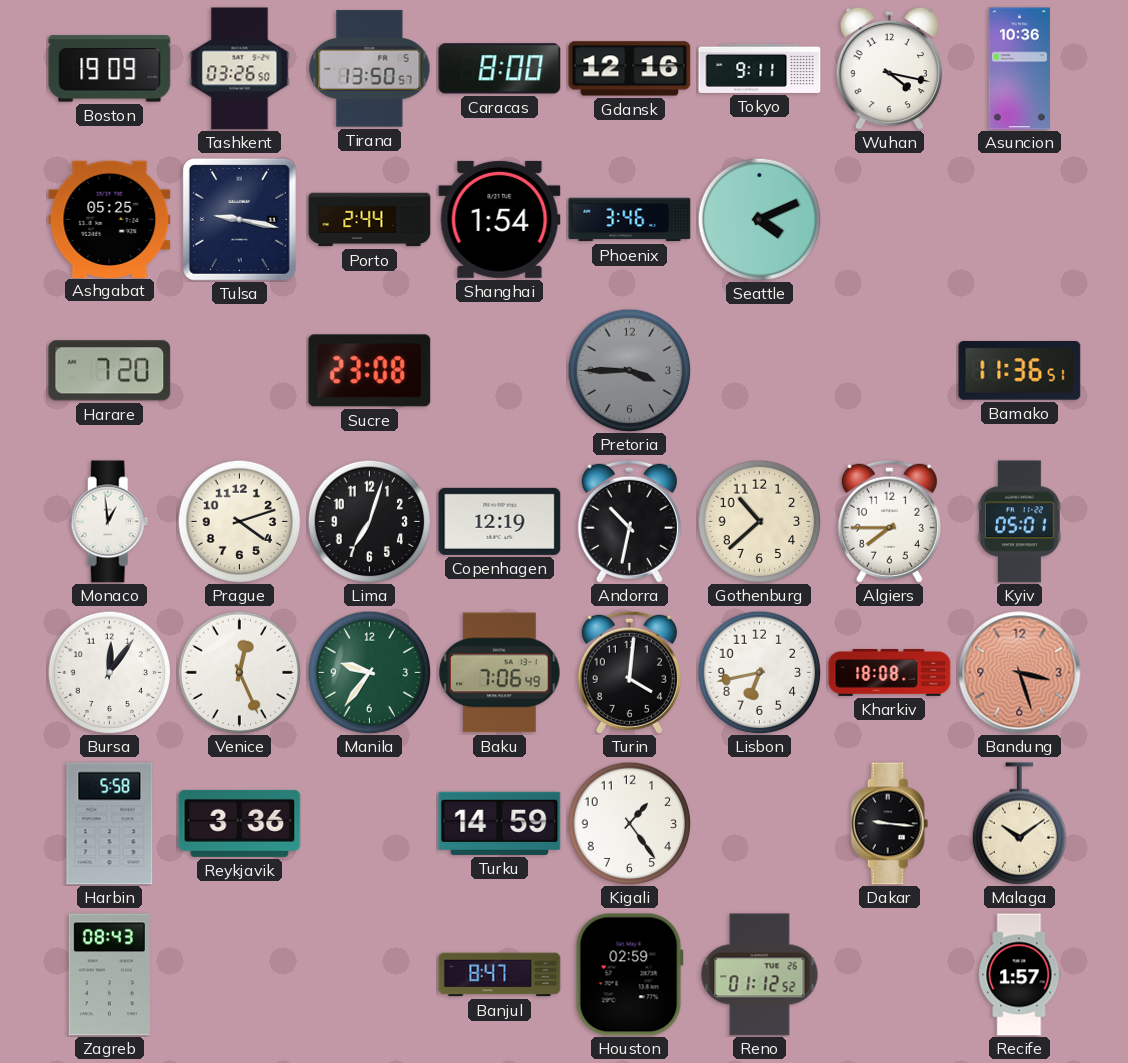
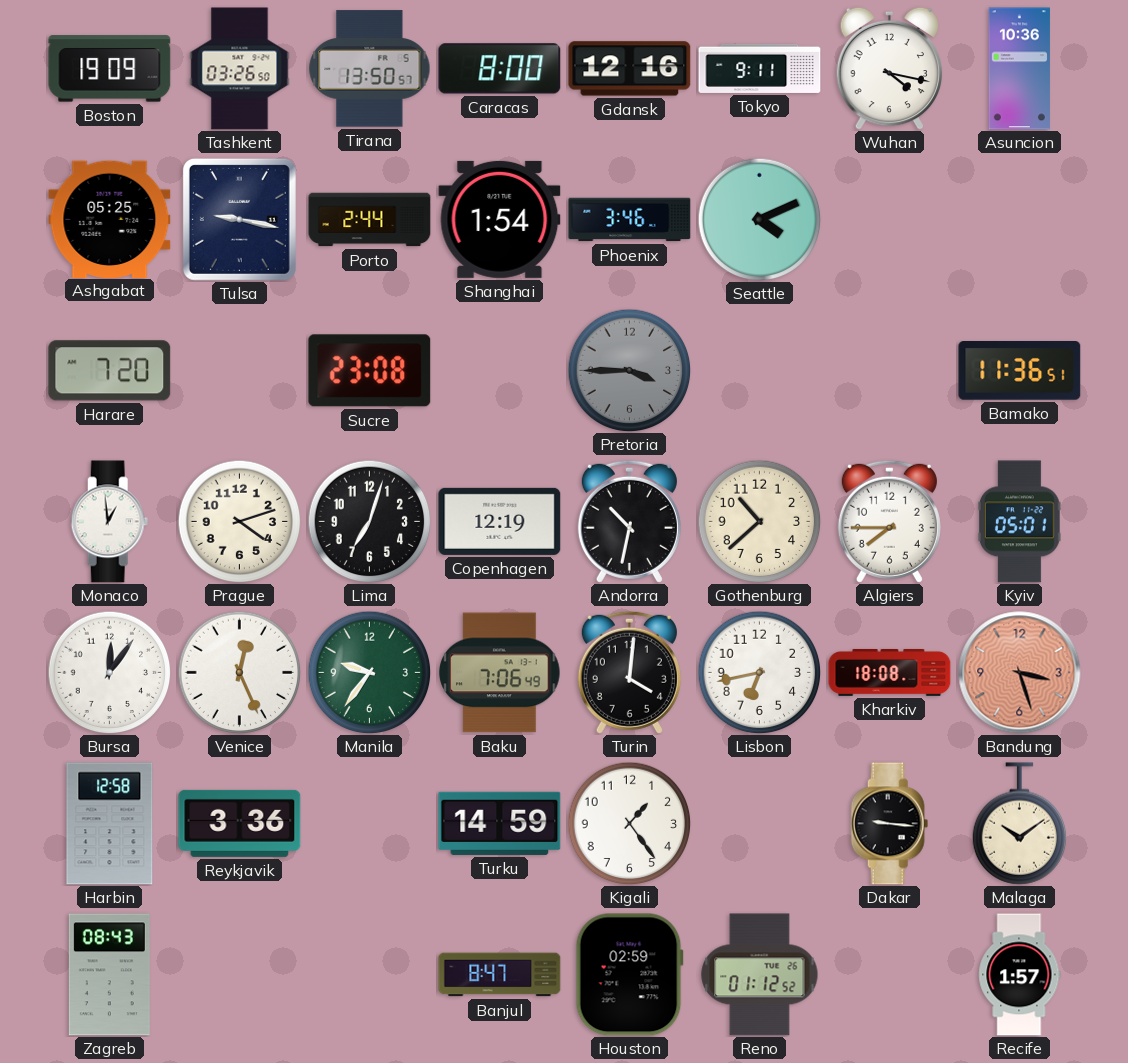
Harbin: 5:58 -> 12:58 (110, 824)
